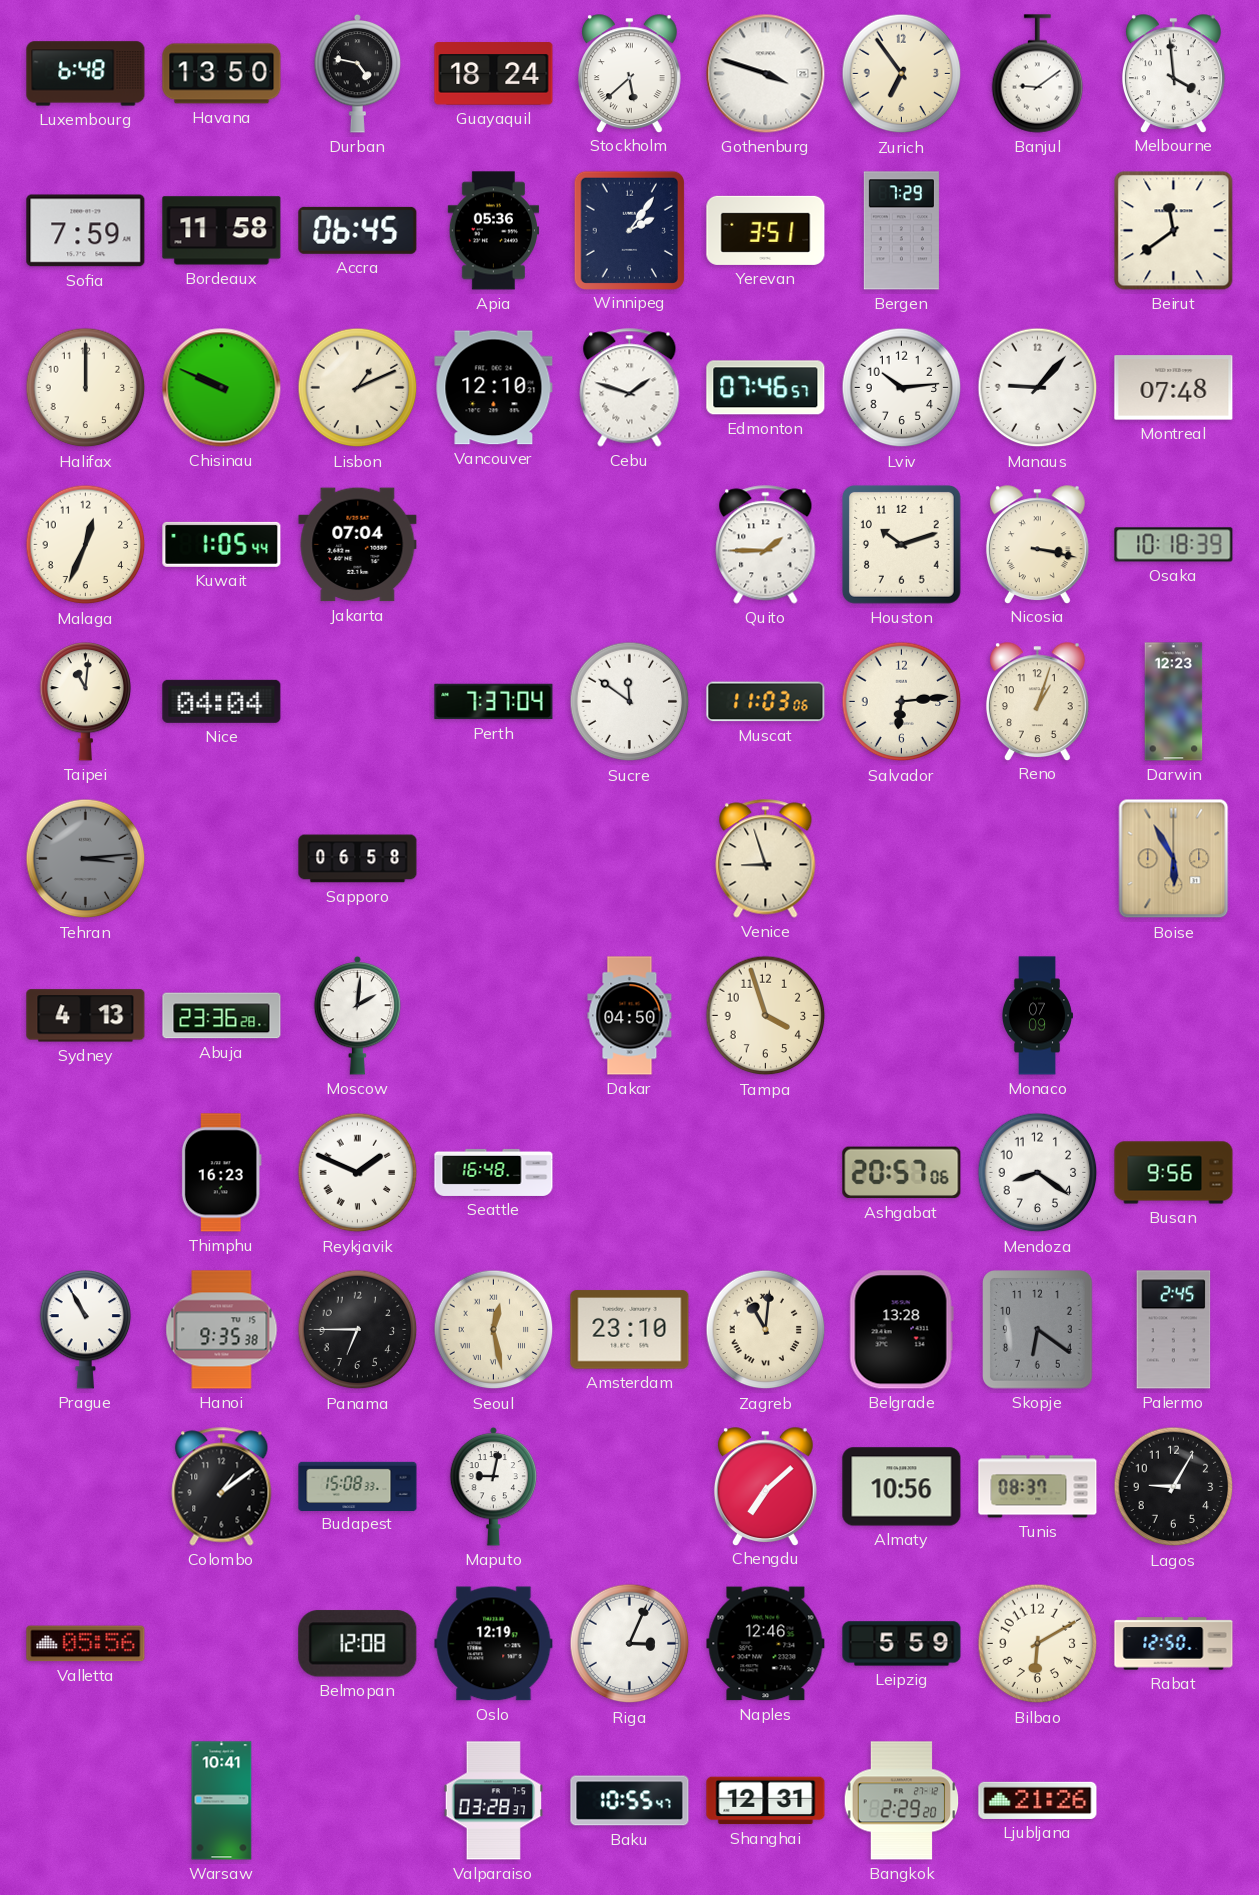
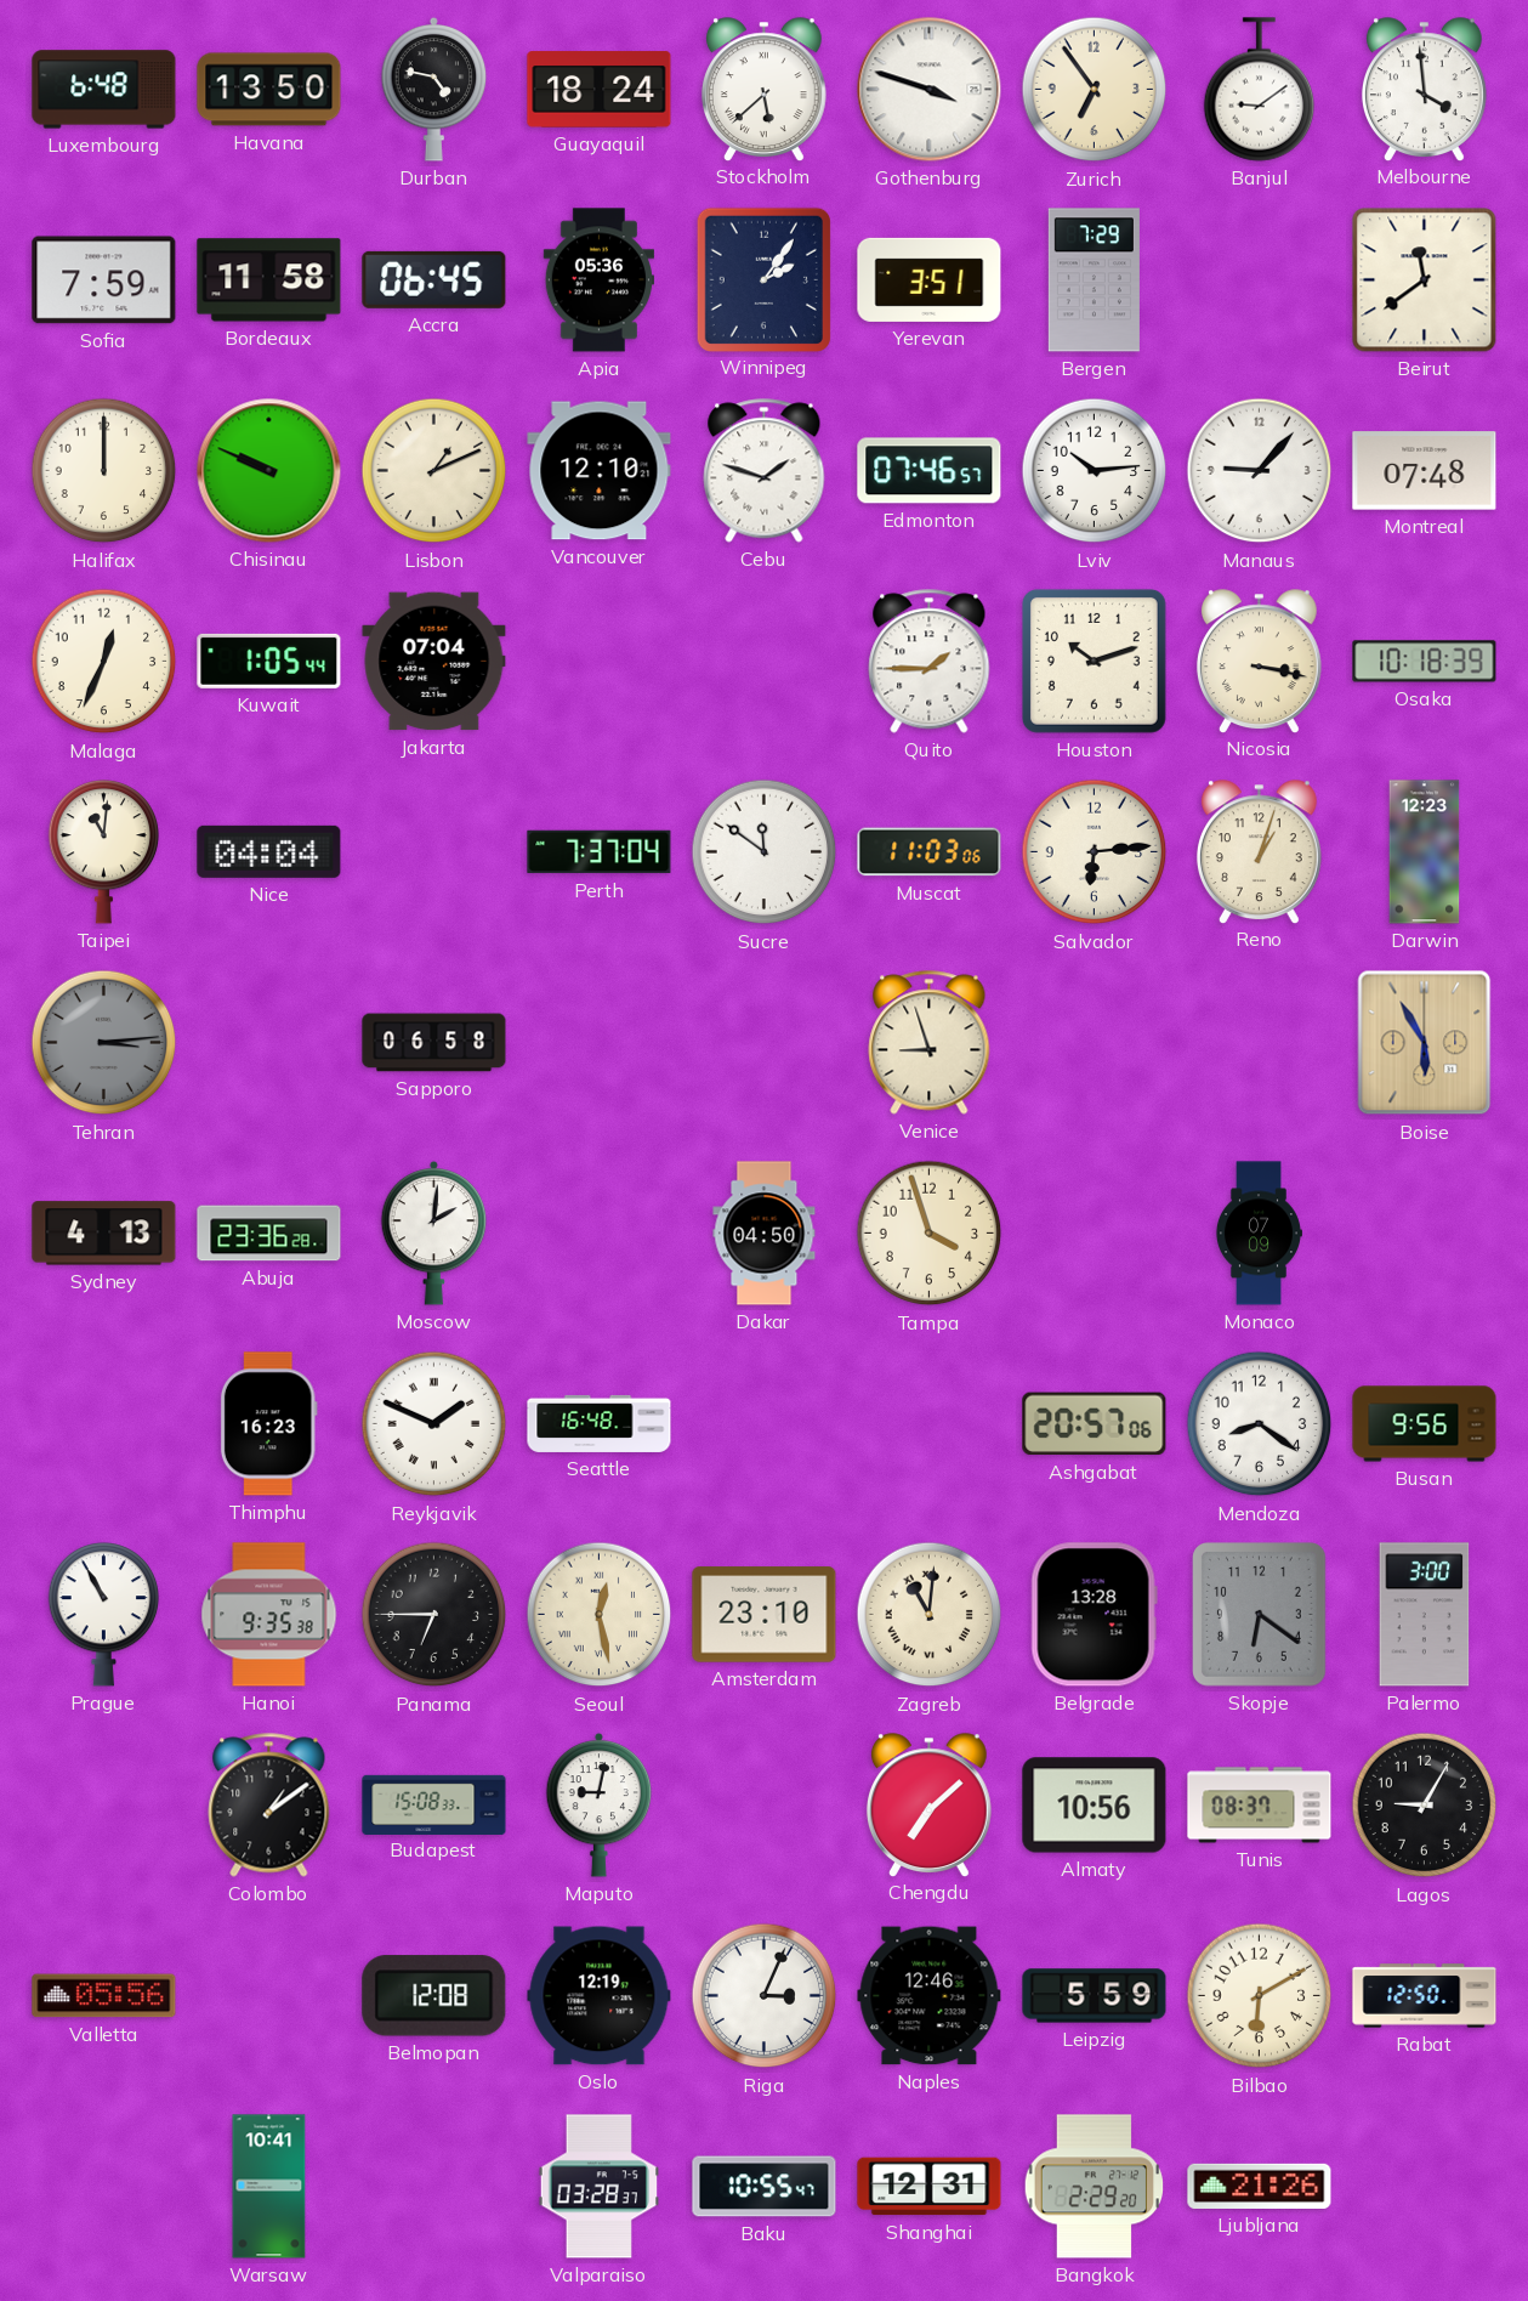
Palermo: 2:45 -> 3:00 (1425, 1615)
